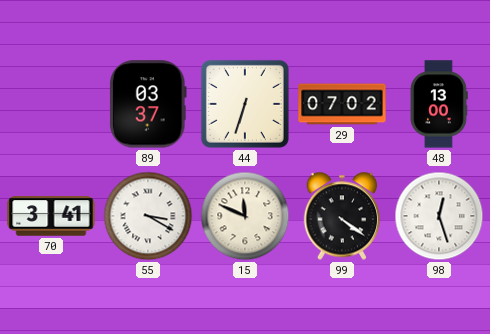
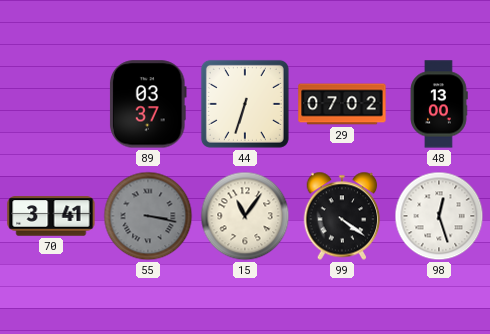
55: 3:20 -> 3:17 (148, 216)
55 dial: white -> grey (148, 216)
15: 11:49 -> 11:06 (245, 216)
